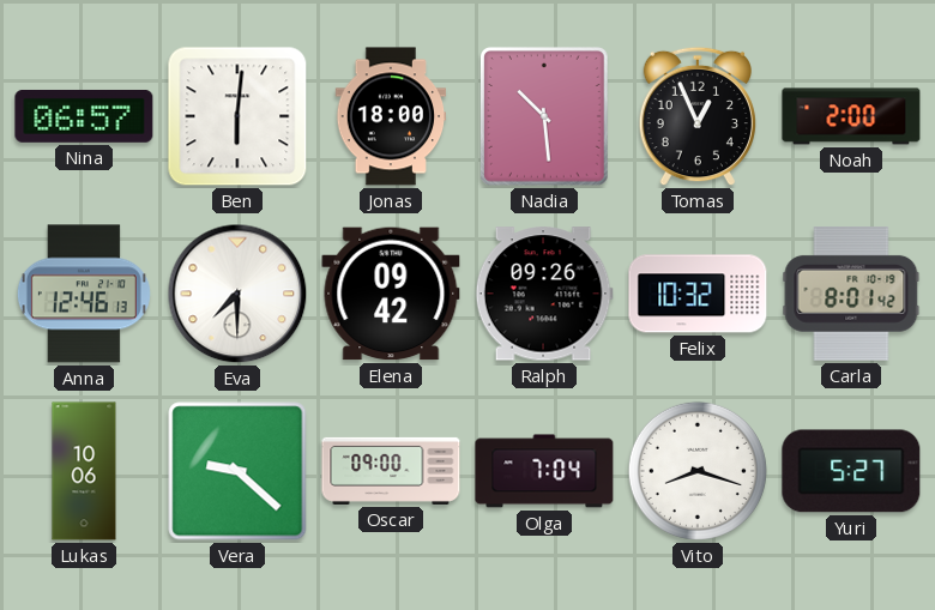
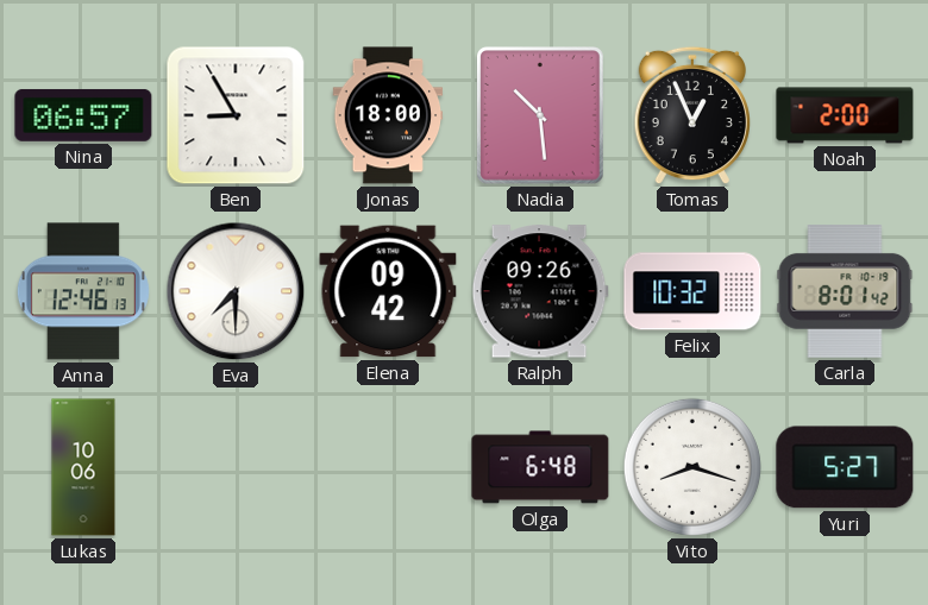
Ben: 6:01 -> 8:55 (236, 115)
Vera: 9:22 -> none (237, 471)
Oscar: 09:00 -> none (391, 471)
Olga: 7:04 -> 6:48 (540, 467)
